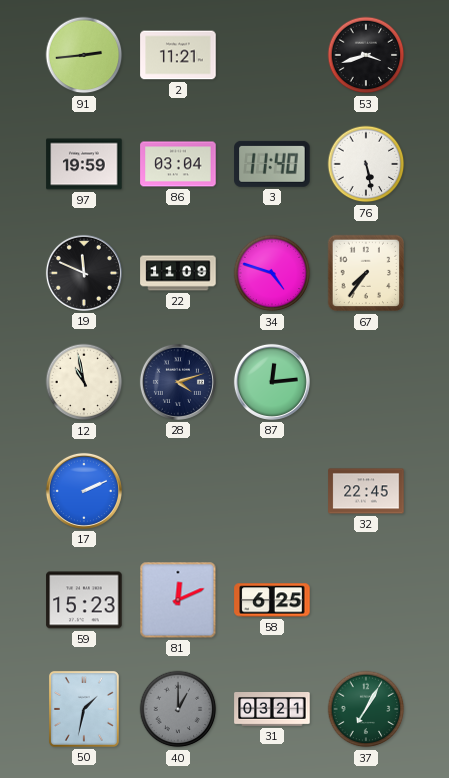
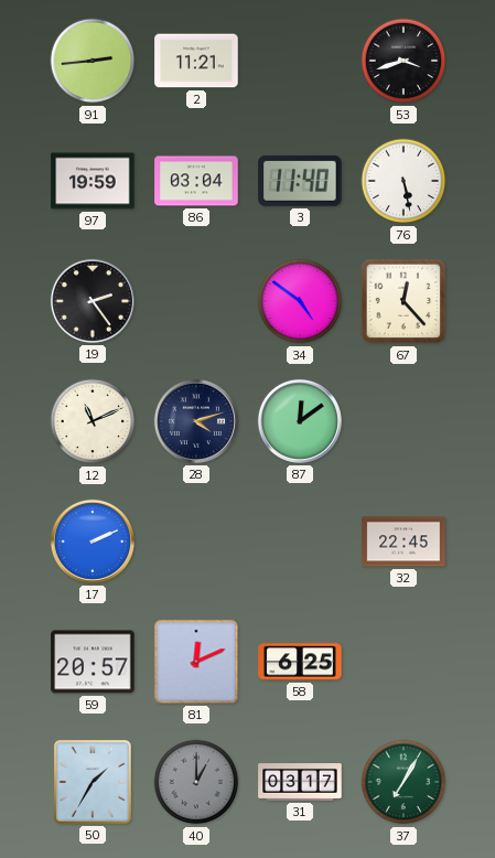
19: 11:49 -> 2:24 (93, 301)
22: 11:09 -> none (178, 273)
34: 4:48 -> 4:51 (300, 301)
67: 7:36 -> 12:23 (403, 301)
12: 10:58 -> 11:11 (93, 421)
87: 12:14 -> 12:09 (300, 421)
59: 15:23 -> 20:57 (93, 662)
50: 1:32 -> 1:35 (93, 782)
31: 03:21 -> 03:17 (300, 783)
